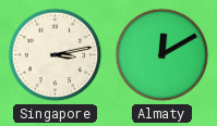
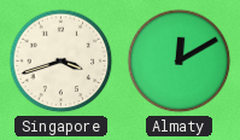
Singapore: 3:13 -> 3:42 (62, 62)
